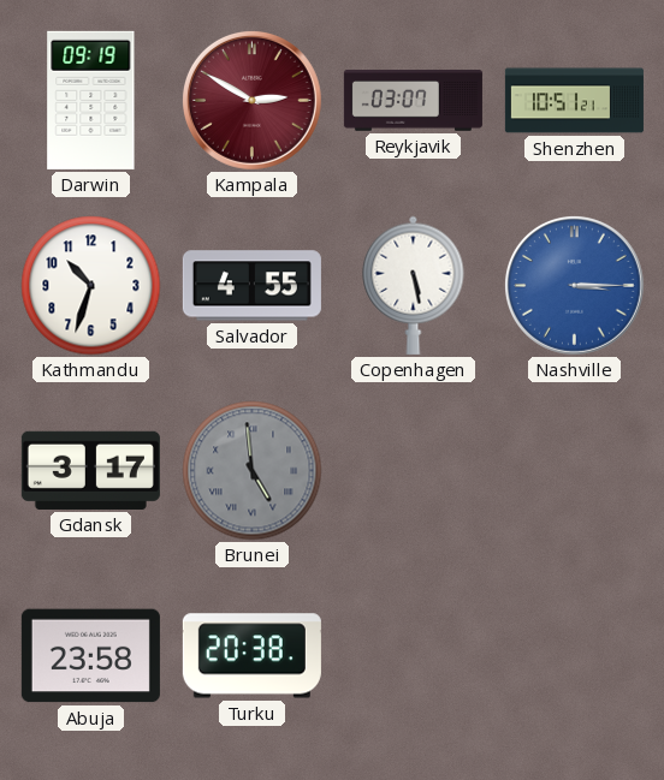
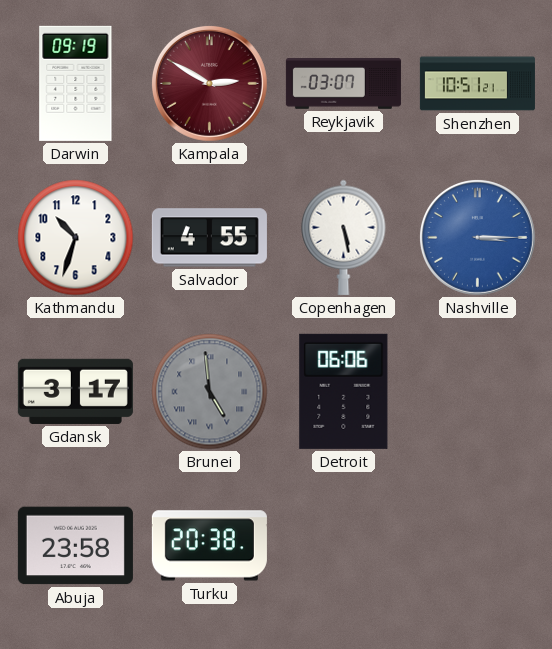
Detroit: none -> 06:06 (344, 391)
